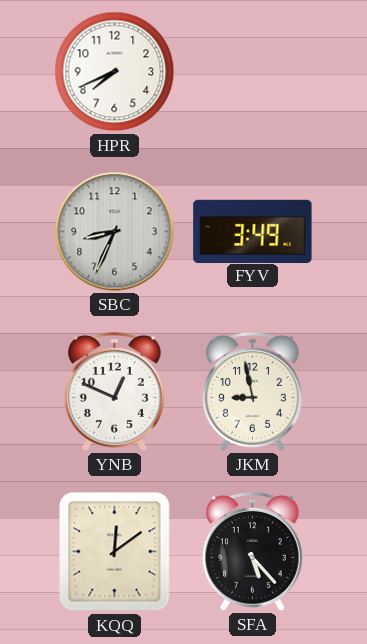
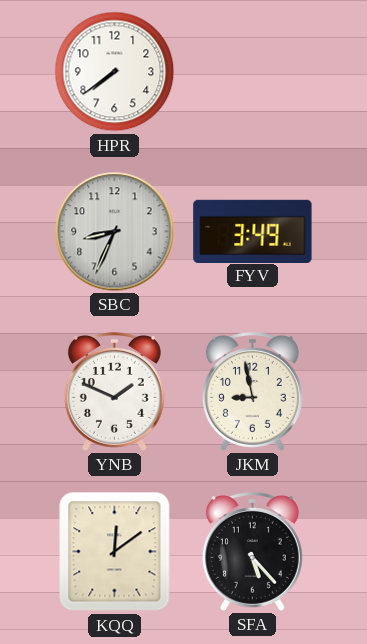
HPR: 7:41 -> 7:39 (115, 72)
YNB: 12:49 -> 1:49 (114, 392)
